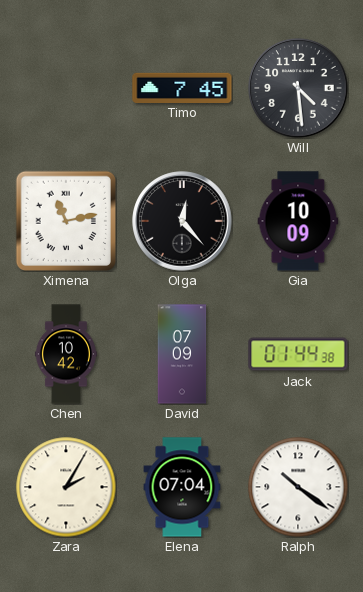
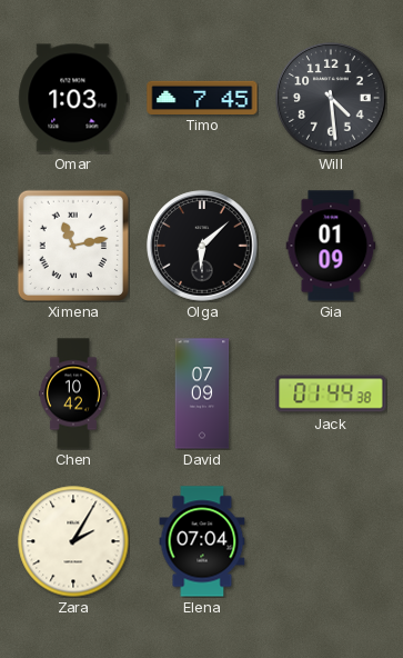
Omar: none -> 1:03 (73, 98)
Olga: 12:23 -> 6:08 (202, 246)
Gia: 10:09 -> 01:09 (331, 246)
Ralph: 10:21 -> none (298, 487)
